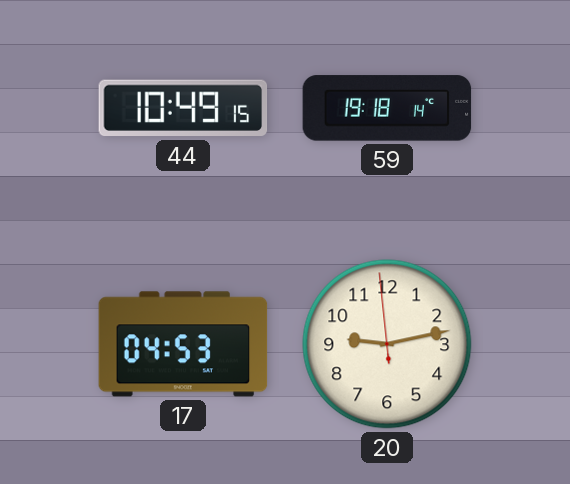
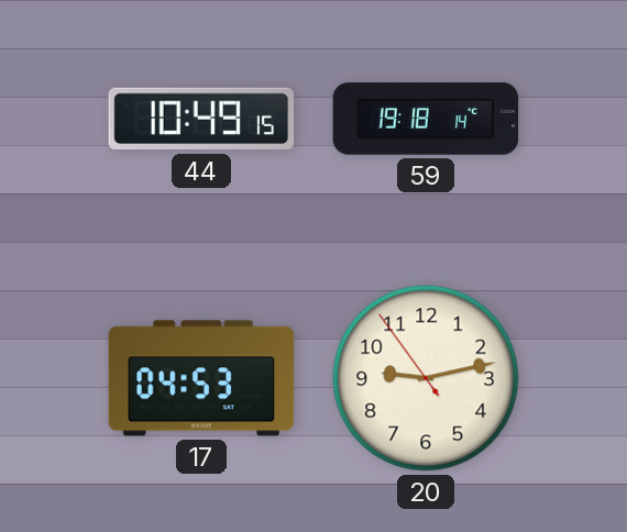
20: 9:12:59 -> 9:12:54 (426, 378)
